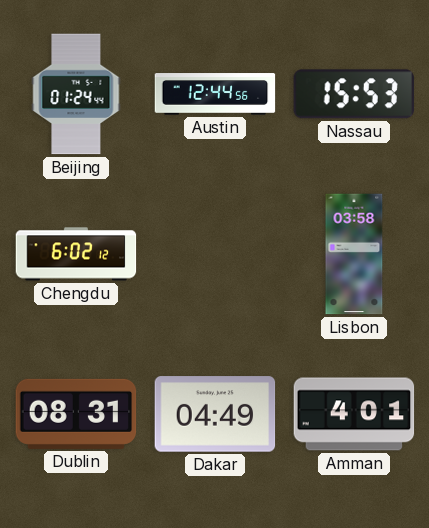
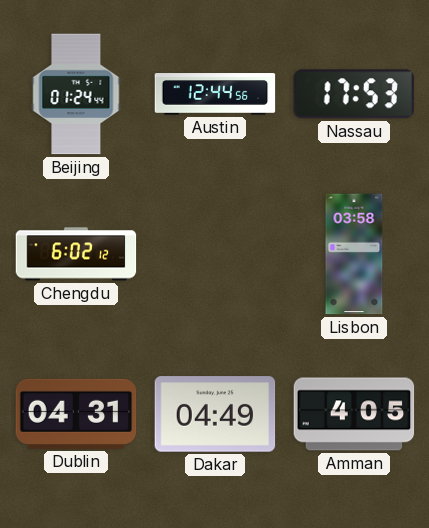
Nassau: 15:53 -> 17:53 (354, 94)
Dublin: 08:31 -> 04:31 (76, 414)
Amman: 4:01 -> 4:05 (354, 414)
